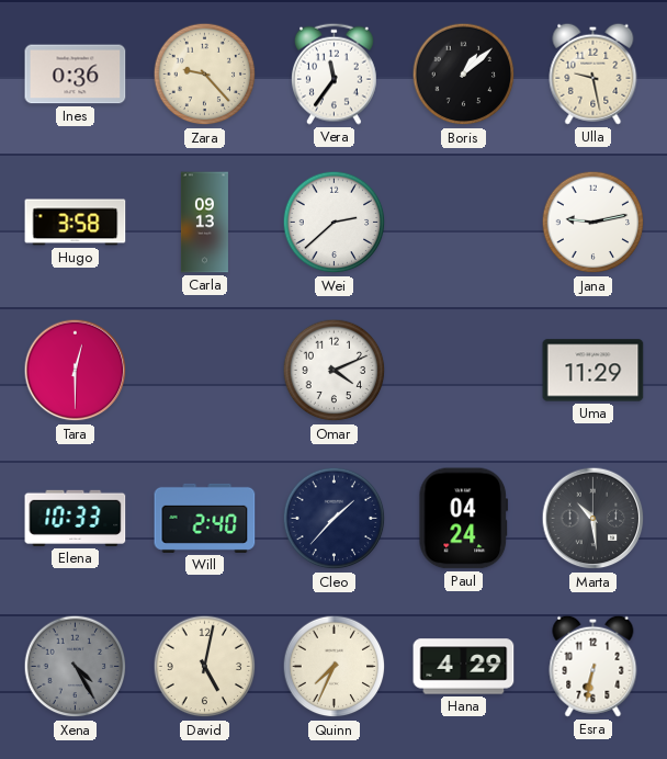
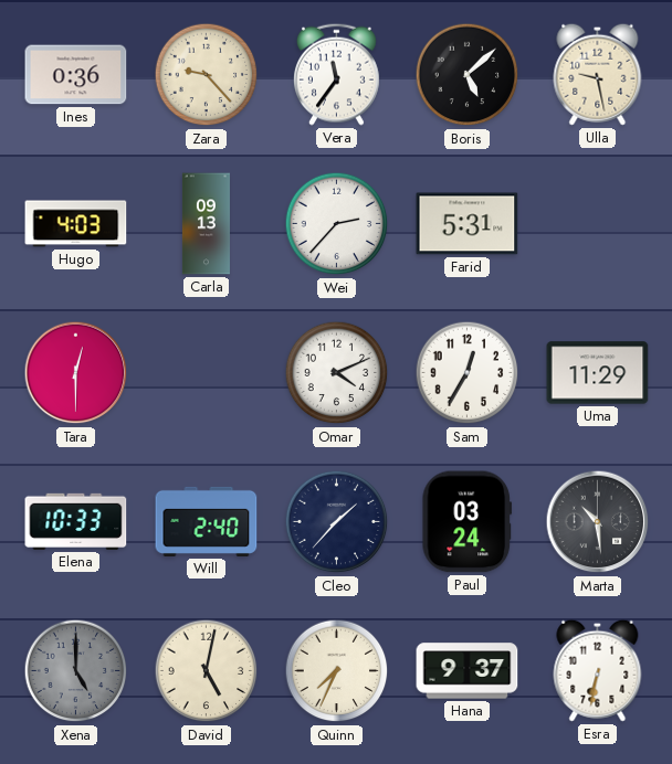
Boris: 1:08 -> 5:08 (468, 75)
Hugo: 3:58 -> 4:03 (76, 224)
Wei: 2:38 -> 2:37 (337, 224)
Farid: none -> 5:31 (468, 224)
Jana: 9:13 -> none (593, 223)
Sam: none -> 12:35 (468, 373)
Paul: 04:24 -> 03:24 (468, 522)
Xena: 4:25 -> 5:00 (76, 671)
Hana: 4:29 -> 9:37 (468, 671)
